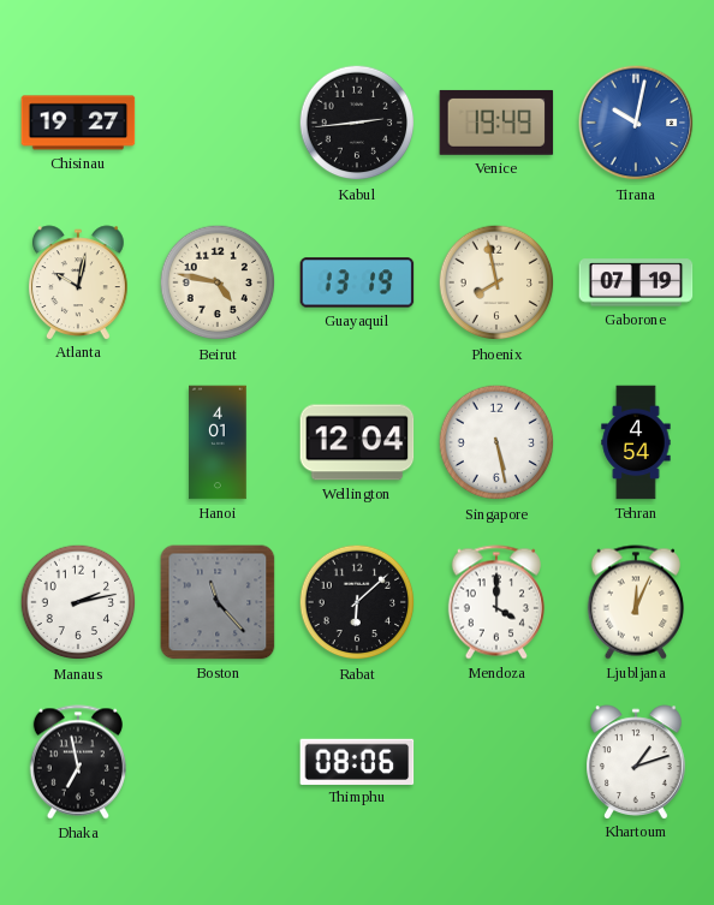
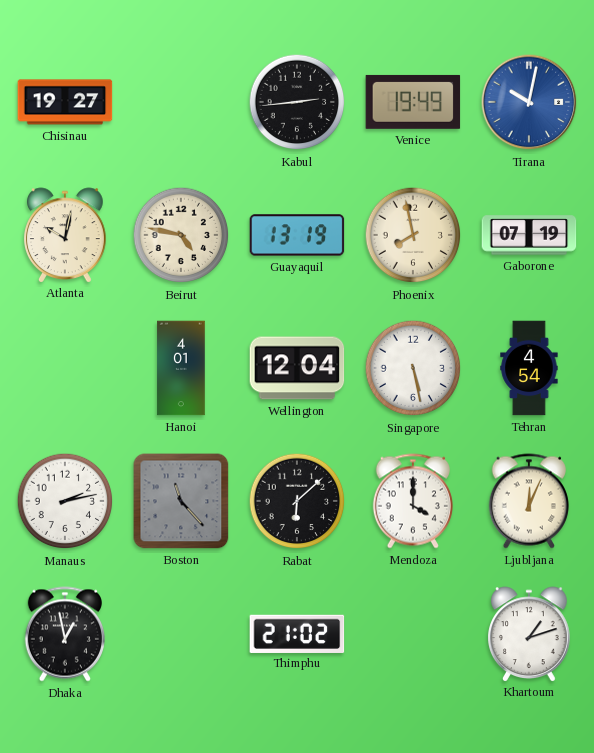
Dhaka: 6:58 -> 12:58 (65, 634)
Thimphu: 08:06 -> 21:02 (297, 633)
